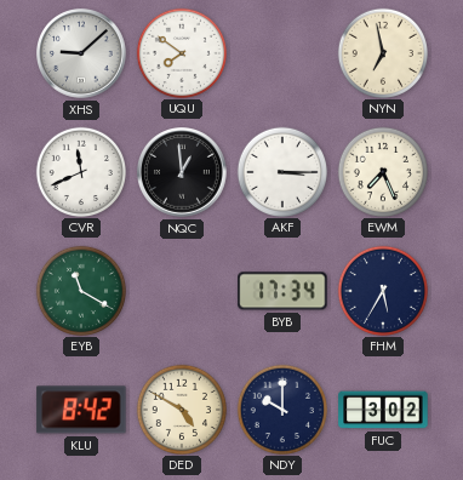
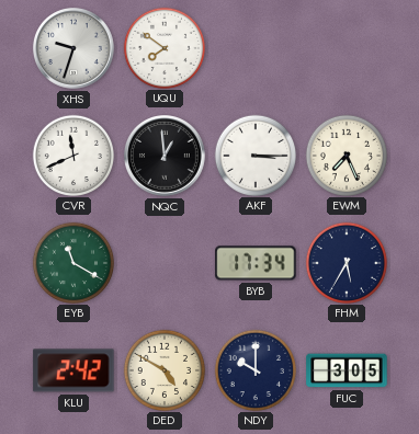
XHS: 9:08 -> 9:33 (75, 49)
NYN: 6:58 -> none (382, 52)
KLU: 8:42 -> 2:42 (73, 370)
FUC: 3:02 -> 3:05 (347, 370)
